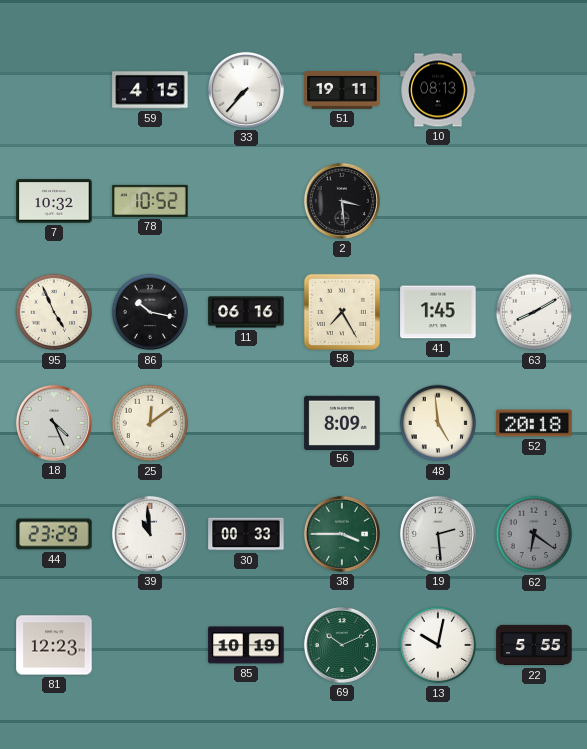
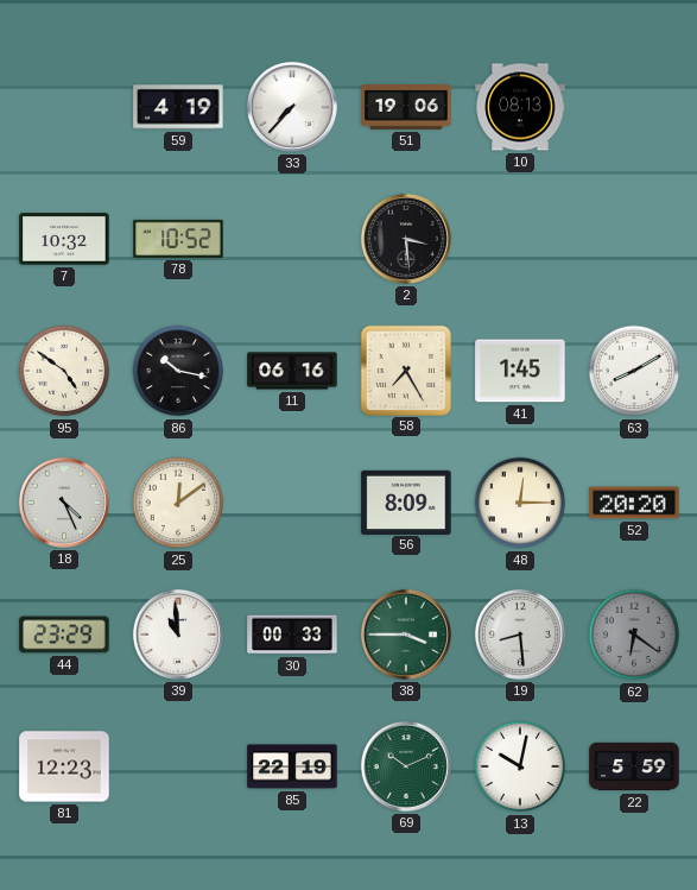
59: 4:15 -> 4:19 (178, 107)
51: 19:11 -> 19:06 (406, 108)
95: 4:56 -> 4:51 (64, 371)
48: 4:59 -> 12:15 (520, 503)
52: 20:18 -> 20:20 (634, 503)
19: 2:29 -> 8:29 (520, 635)
85: 10:19 -> 22:19 (292, 766)
22: 5:55 -> 5:59 (634, 766)
